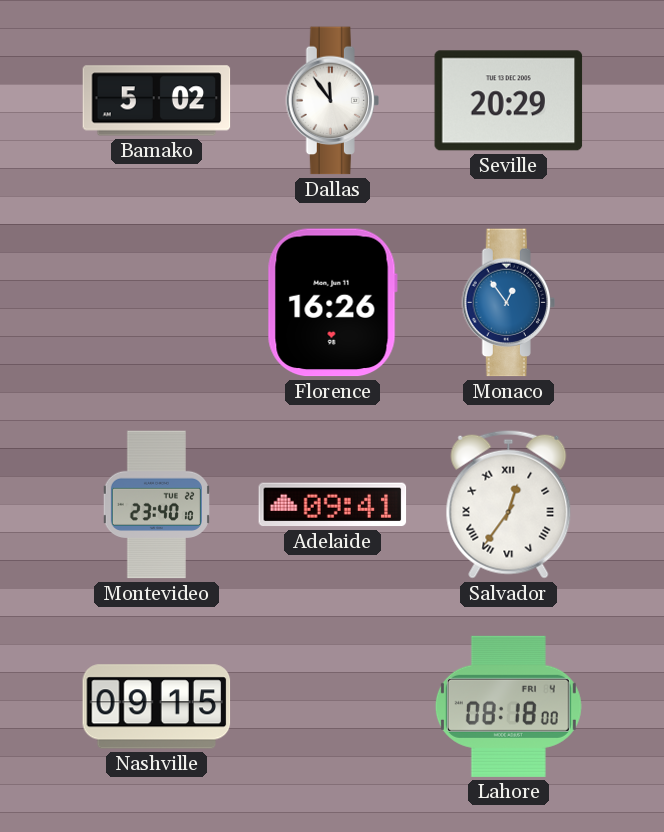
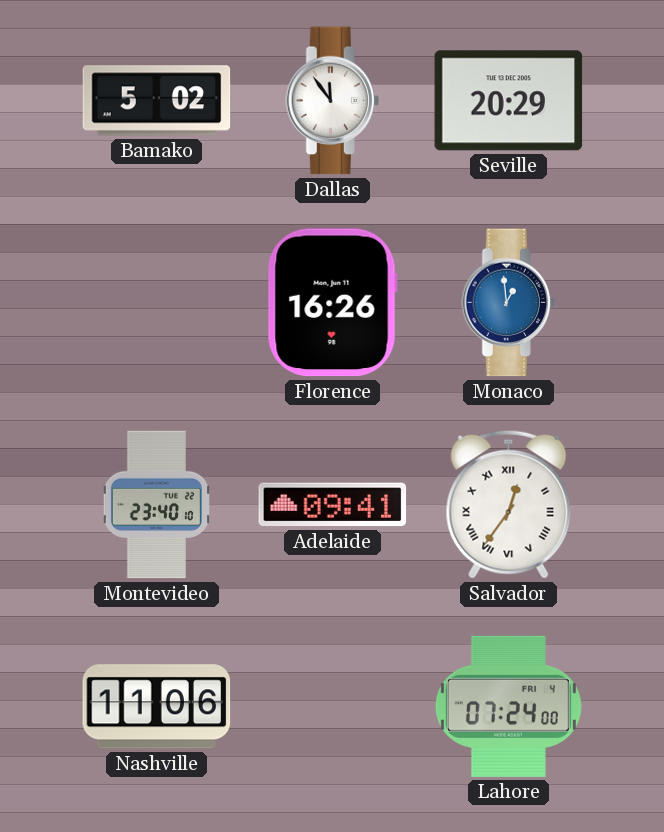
Monaco: 12:54 -> 12:59 (508, 303)
Nashville: 09:15 -> 11:06 (157, 707)
Lahore: 08:18 -> 07:24 (508, 706)
